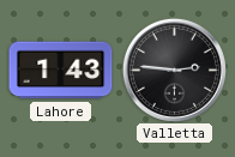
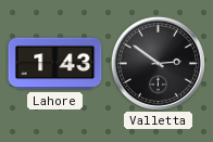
Valletta: 2:46 -> 2:51 (158, 63)
